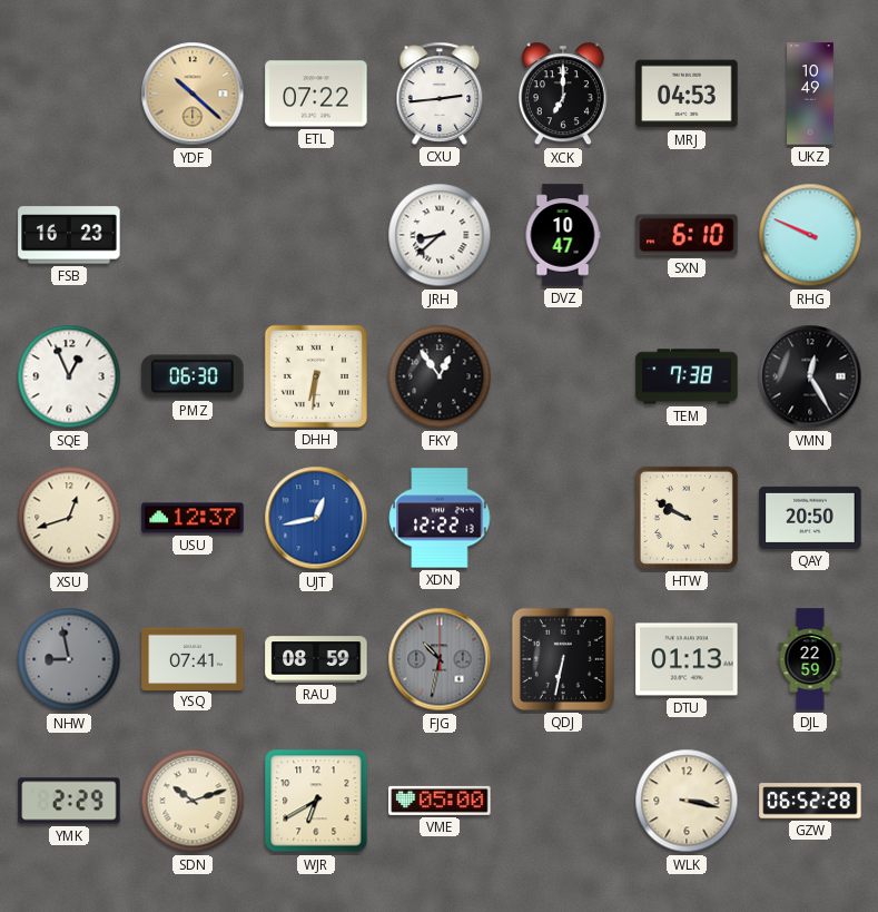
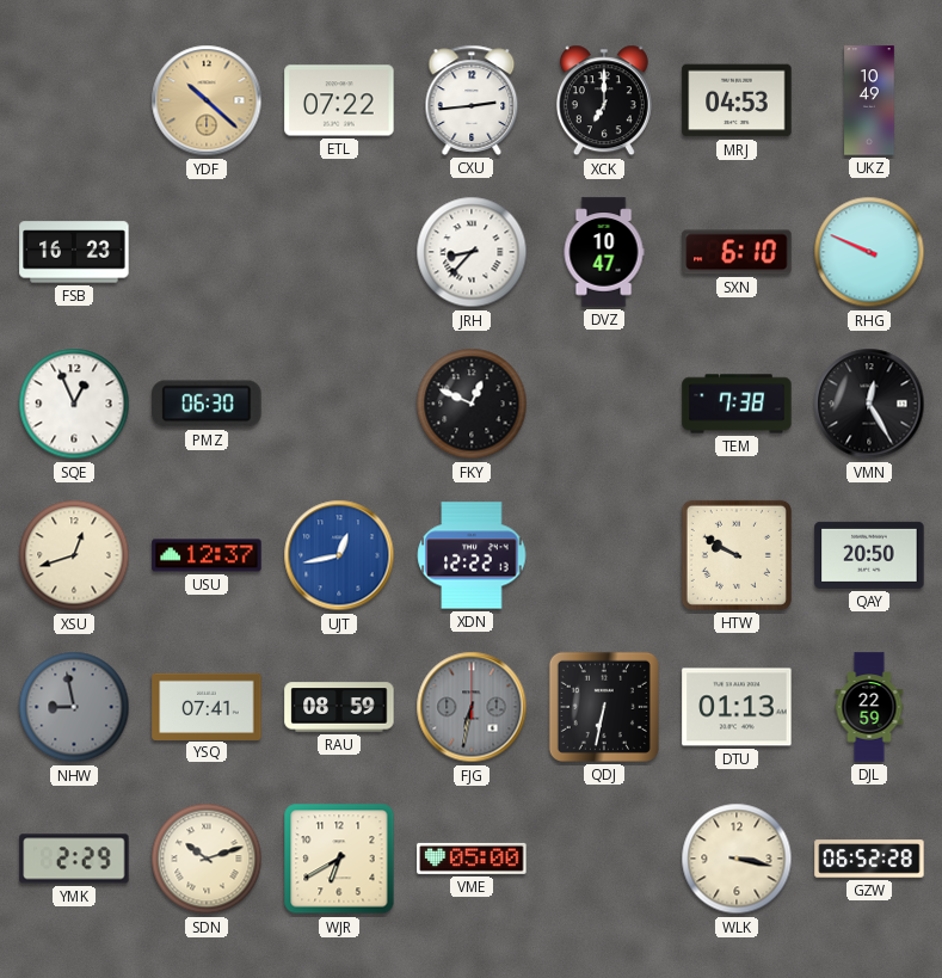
JRH: 8:38 -> 8:37 (472, 252)
DHH: 6:31 -> none (316, 376)
FKY: 12:54 -> 12:49 (472, 404)
FJG: 10:32 -> 6:32 (472, 707)
